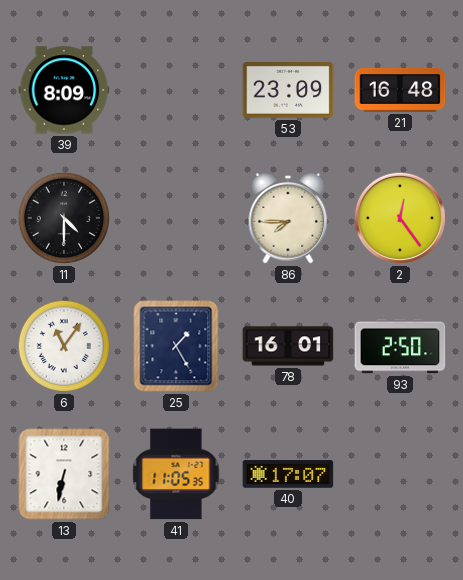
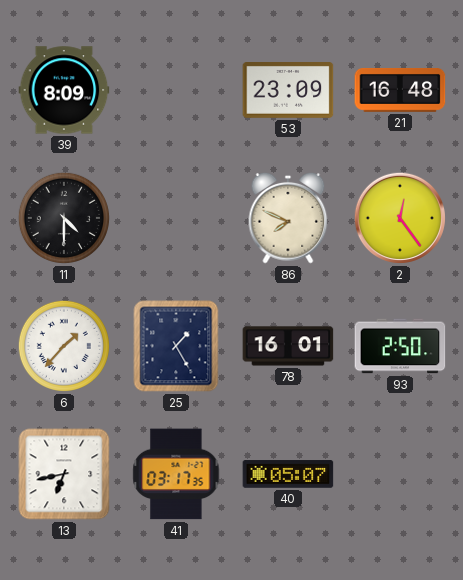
86: 7:45 -> 7:49 (288, 218)
6: 11:06 -> 1:37 (64, 346)
13: 6:32 -> 6:43 (64, 474)
41: 11:05 -> 03:17 (176, 474)
40: 17:07 -> 05:07 (288, 474)
